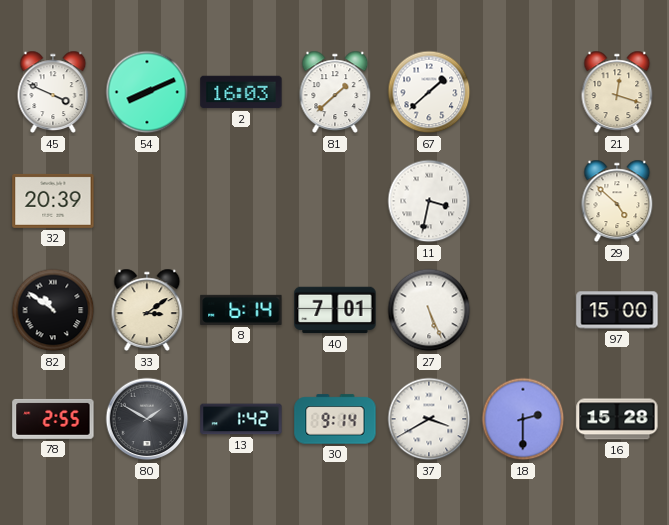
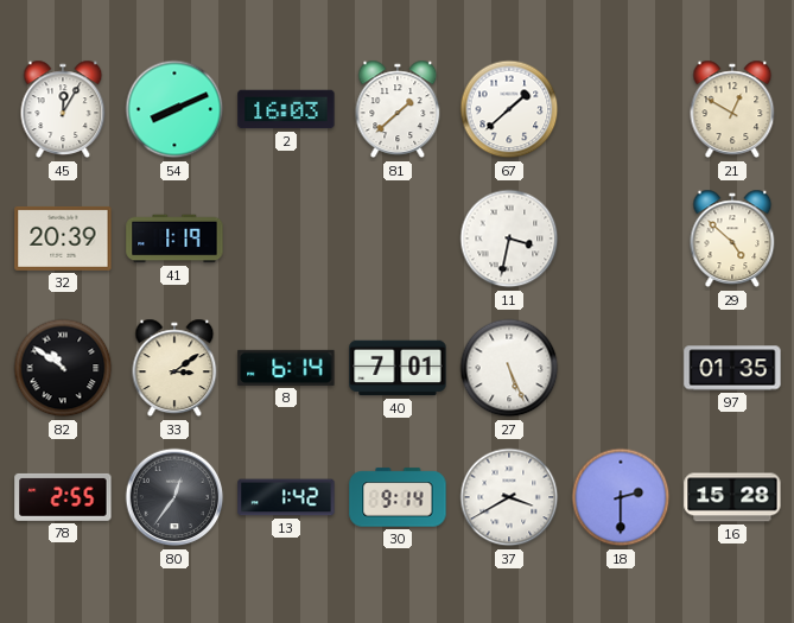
45: 3:49 -> 12:05 (63, 109)
21: 12:18 -> 12:50 (732, 109)
41: none -> 1:19 (174, 239)
97: 15:00 -> 01:35 (732, 368)
80: 1:50 -> 12:36 (174, 497)
